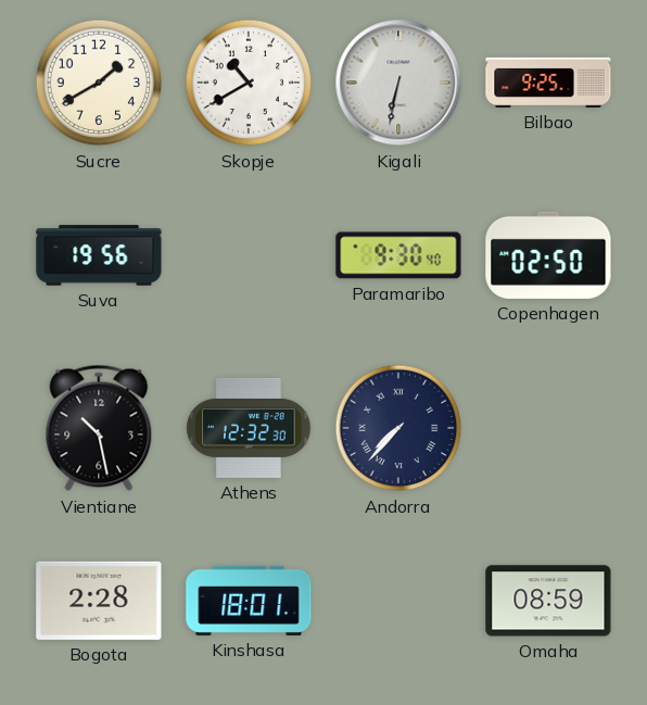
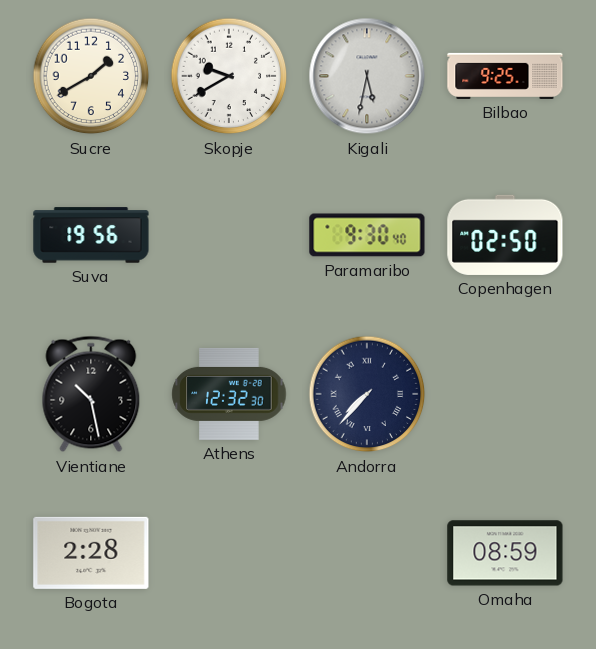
Skopje: 10:40 -> 9:40 (229, 76)
Kigali: 6:32 -> 5:32 (367, 76)
Kinshasa: 18:01 -> none (249, 601)
